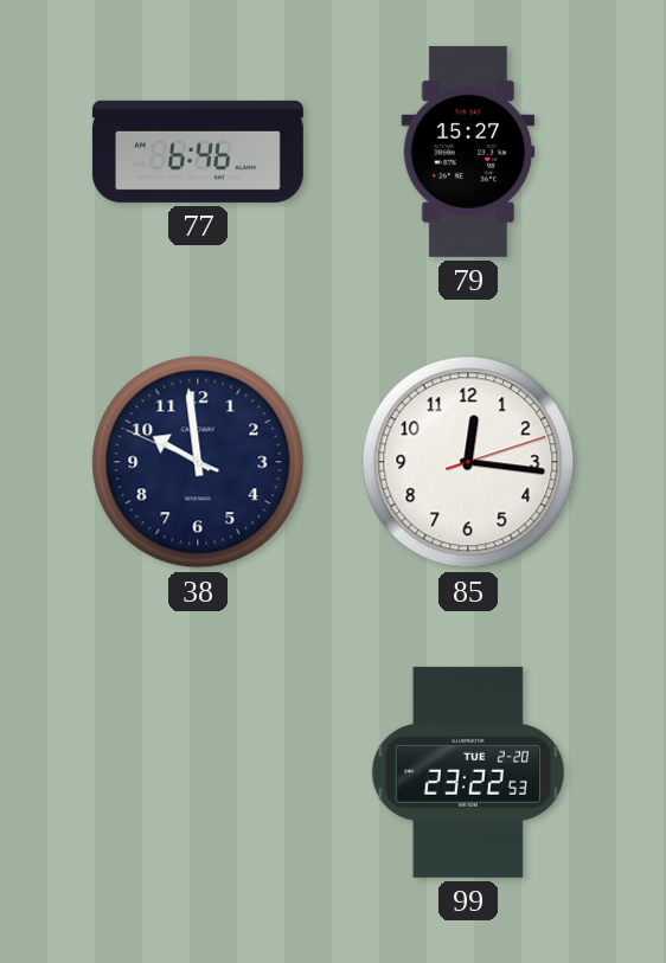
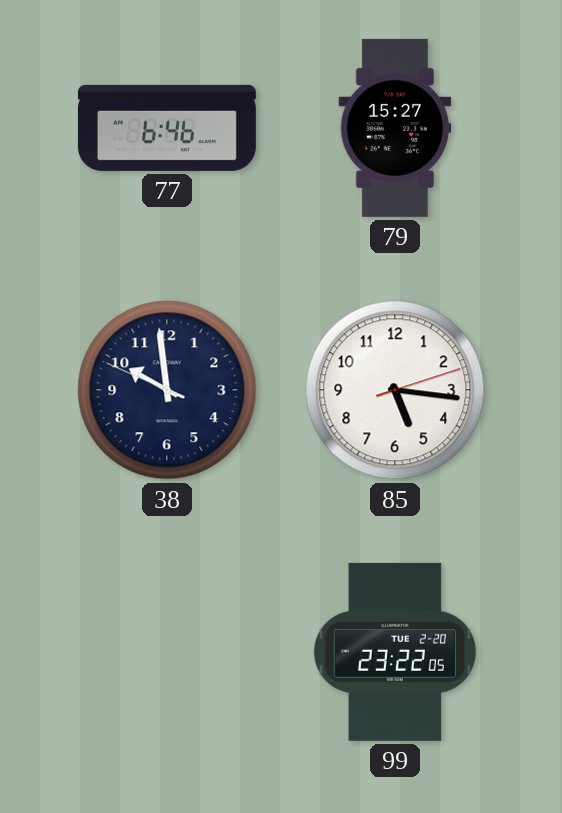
85: 12:16 -> 5:16 (395, 390)
99: 23:22:53 -> 23:22:05 (395, 652)
